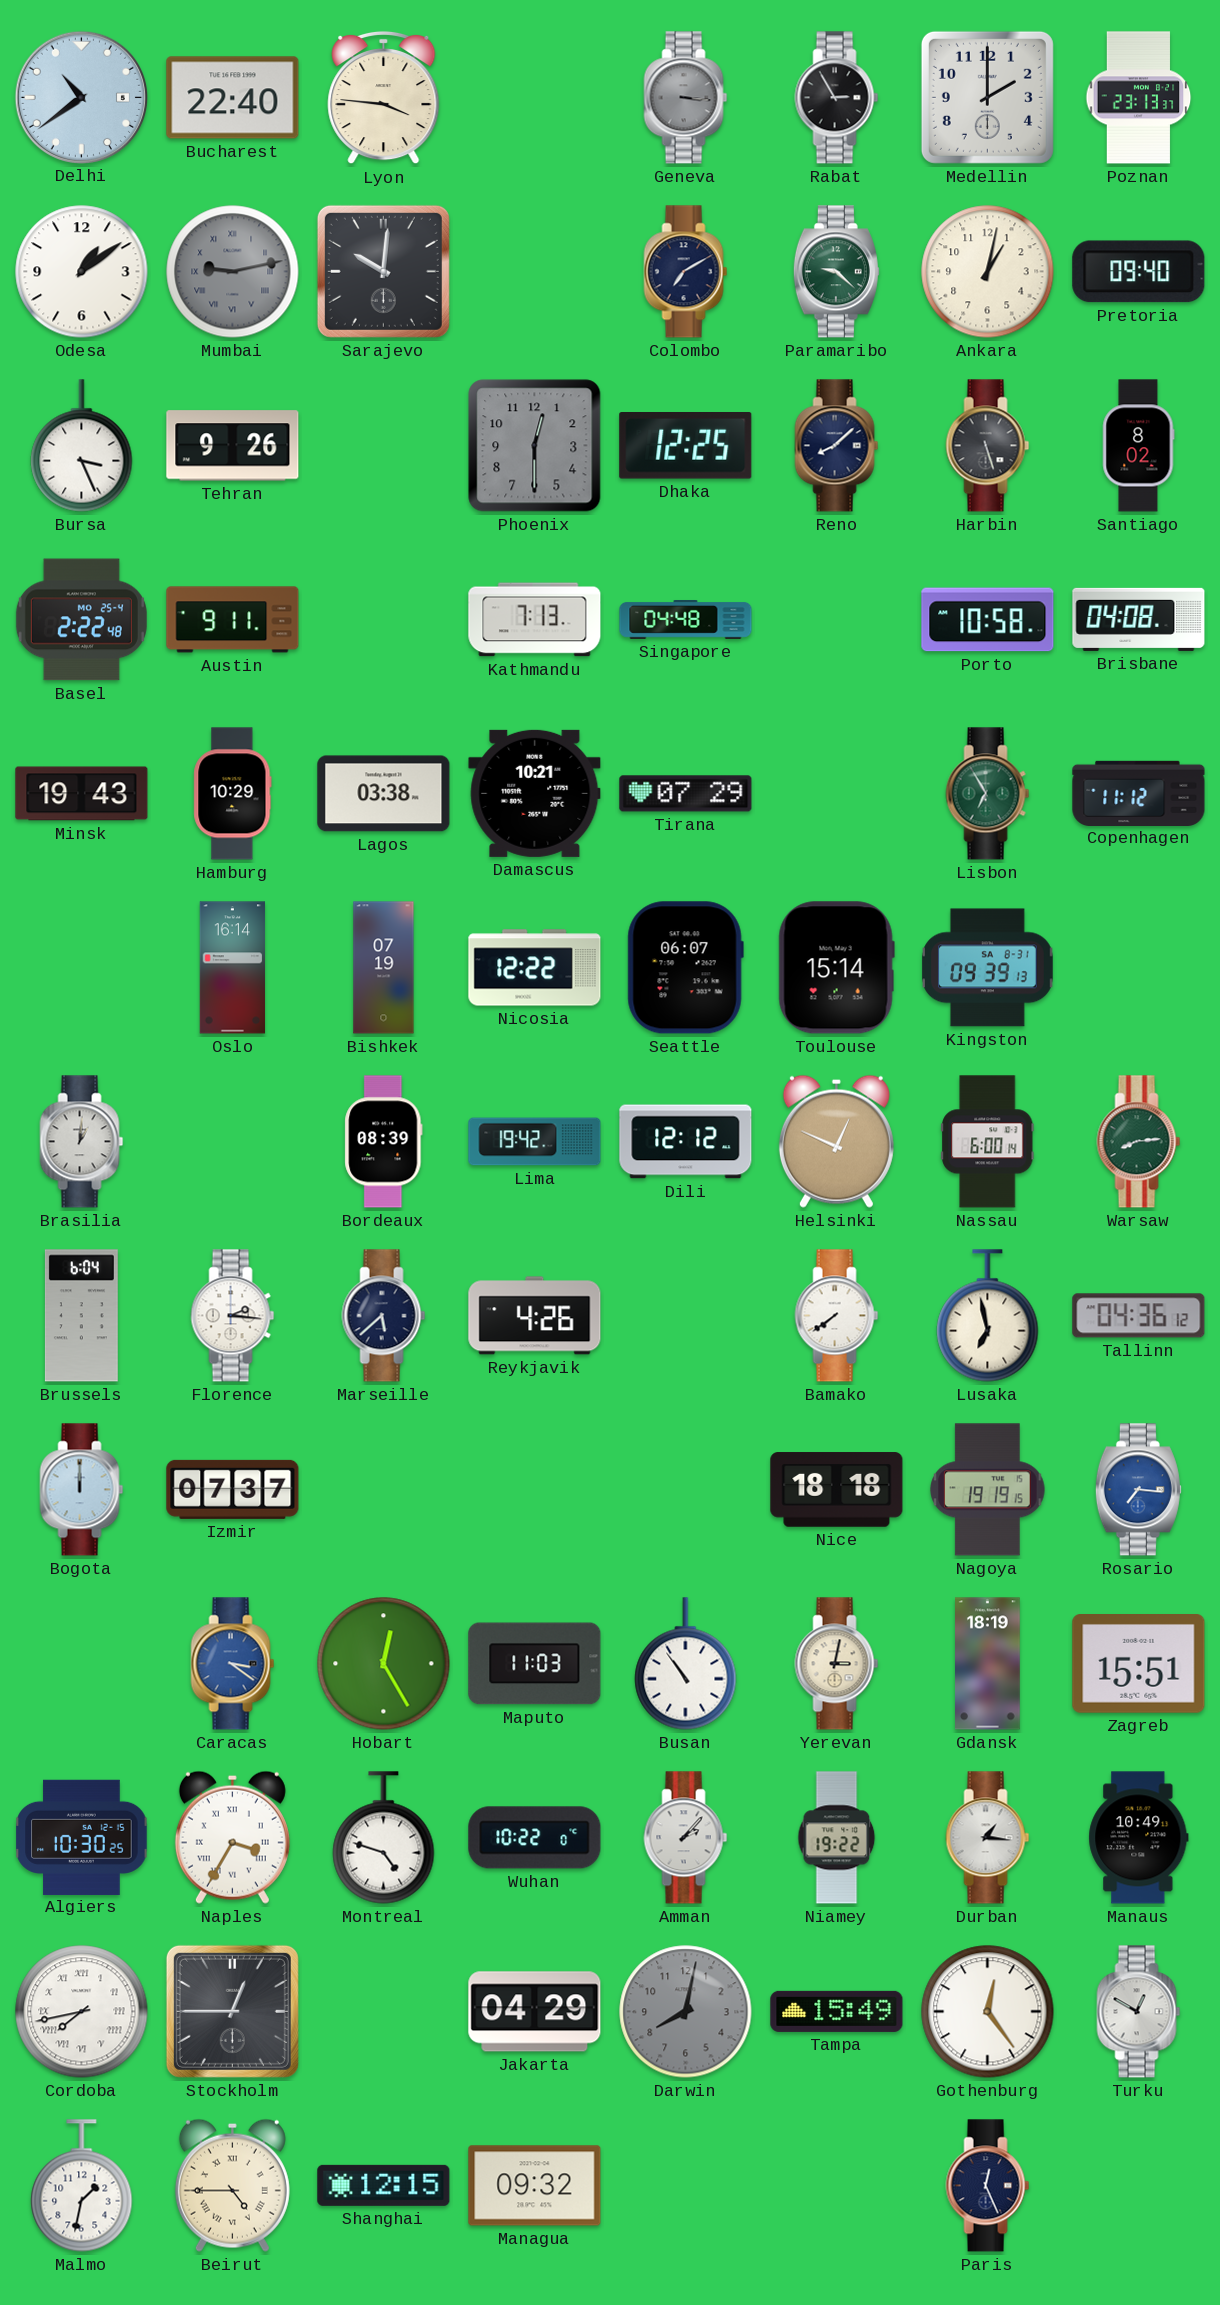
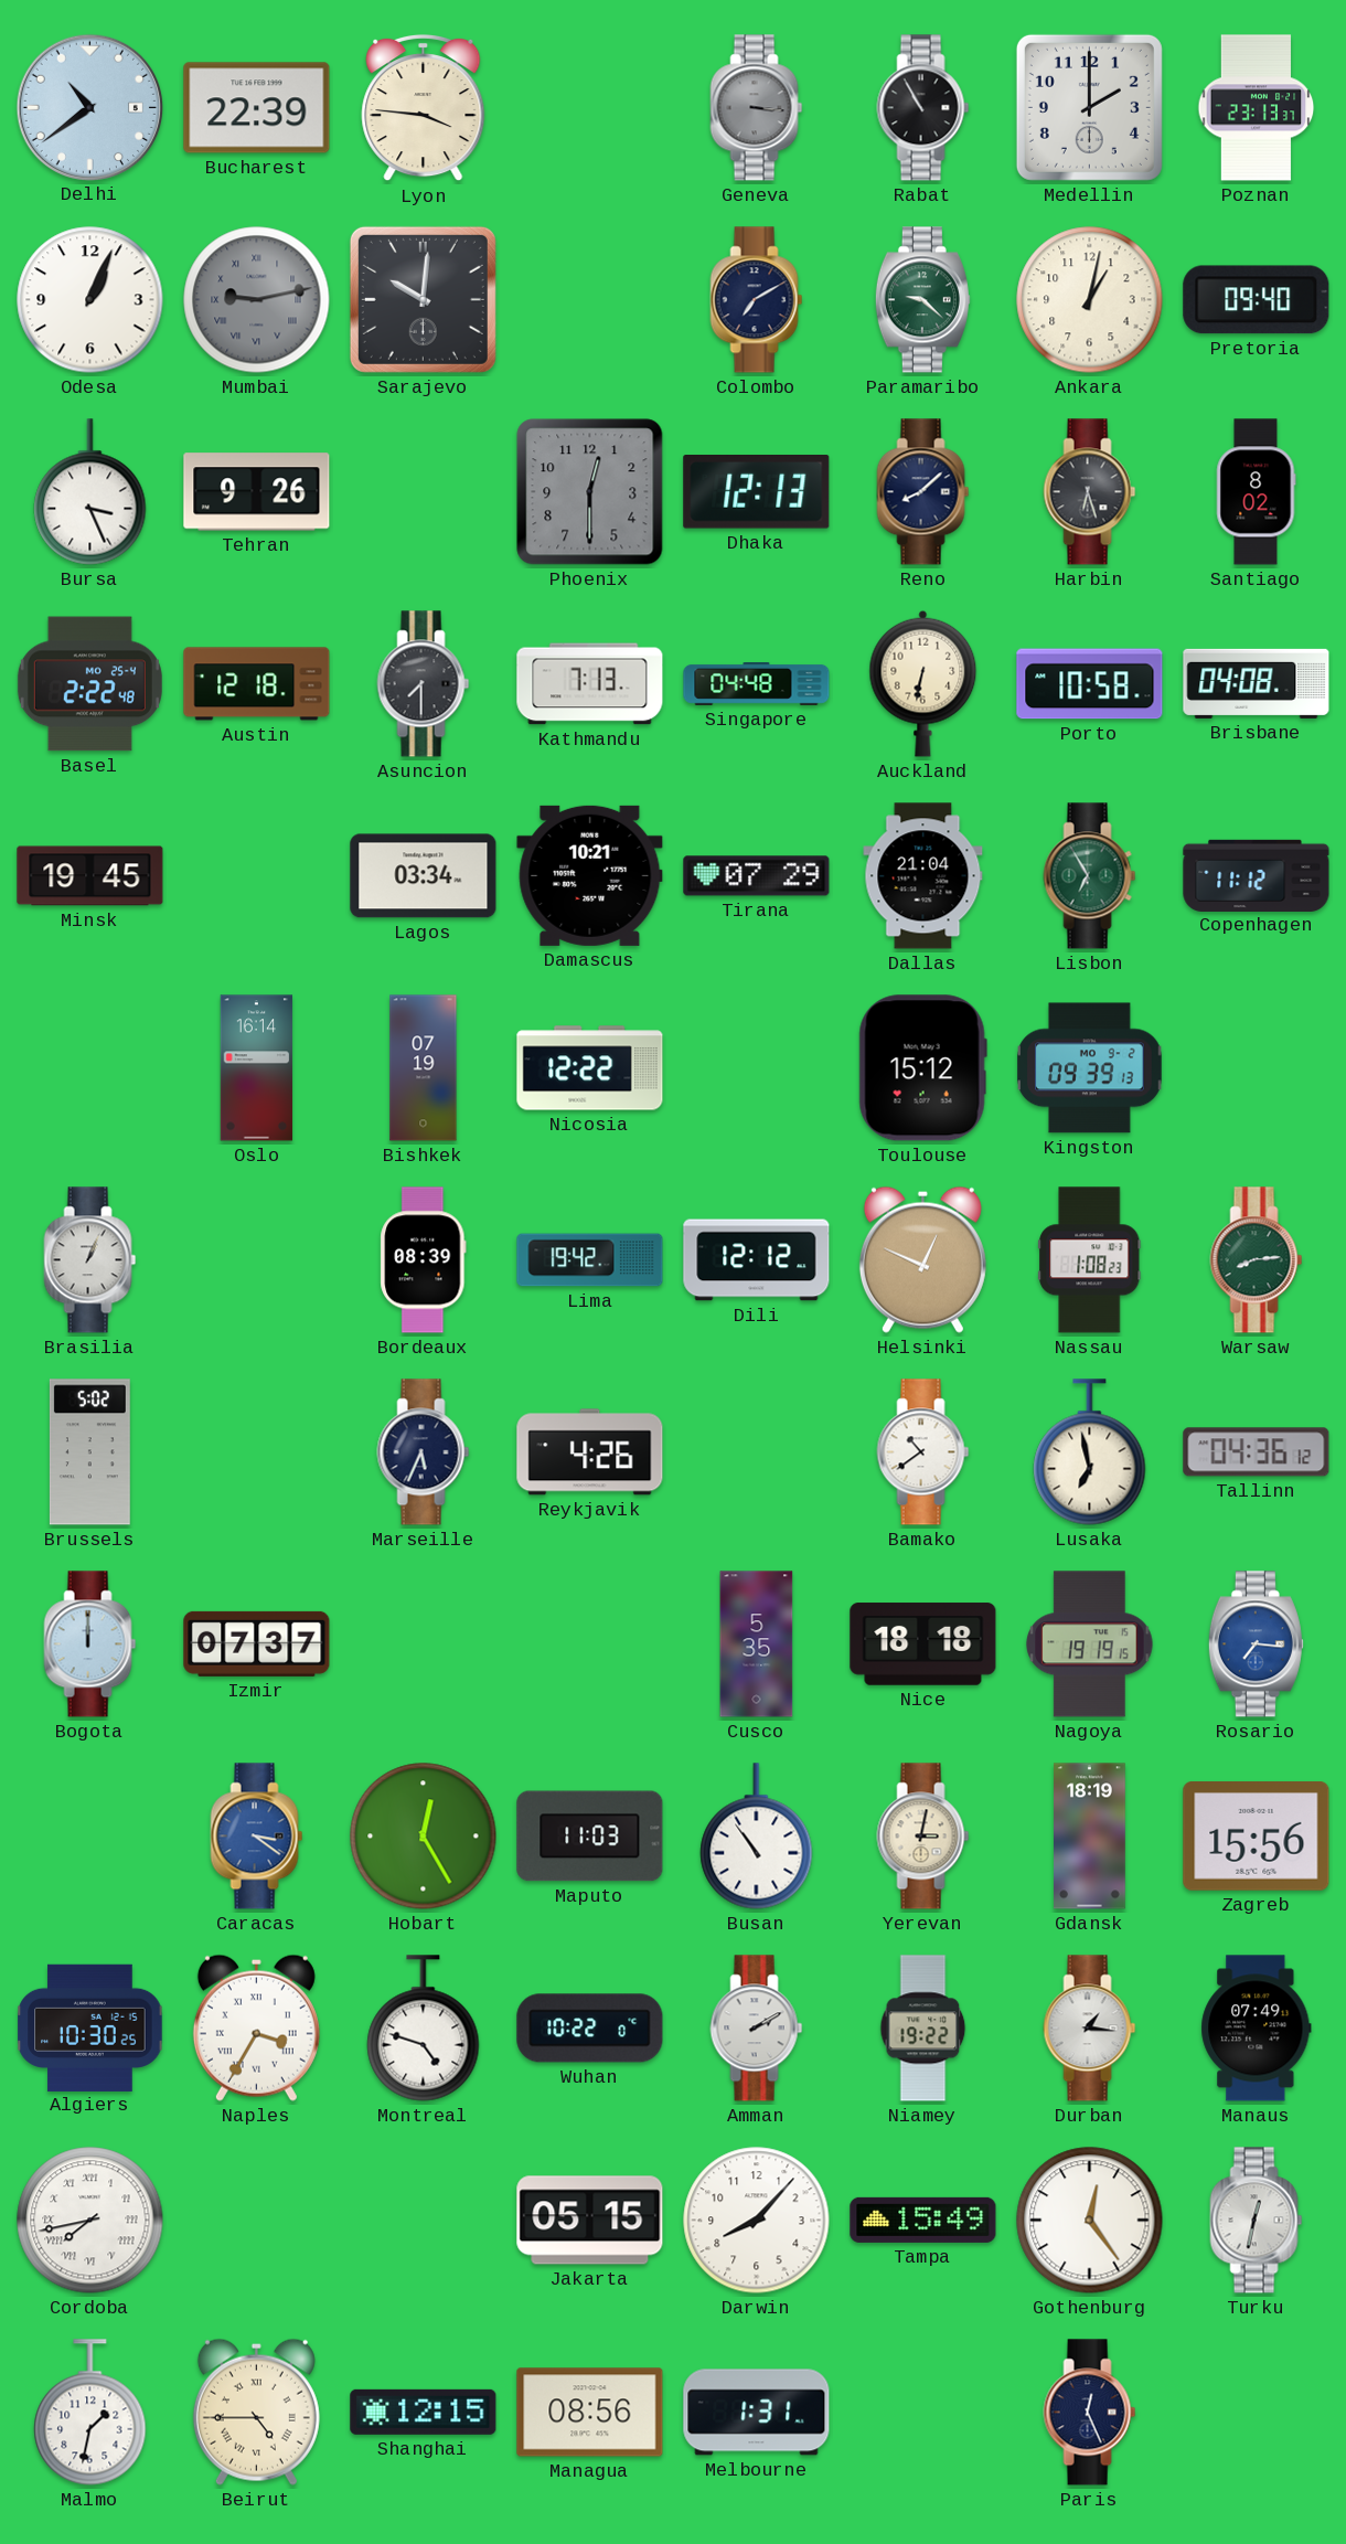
Bucharest: 22:40 -> 22:39 (257, 108)
Rabat: 2:55 -> 10:55 (923, 108)
Odesa: 1:09 -> 1:04 (90, 300)
Dhaka: 12:25 -> 12:13 (757, 492)
Harbin: 5:27 -> 6:27 (1090, 492)
Austin: 9:11 -> 12:18 (257, 684)
Asuncion: none -> 7:30 (424, 684)
Auckland: none -> 6:32 (923, 683)
Minsk: 19:43 -> 19:45 (90, 876)
Hamburg: 10:29 -> none (233, 794)
Lagos: 03:38 -> 03:34 (424, 876)
Dallas: none -> 21:04 (923, 876)
Seattle: 06:07 -> none (685, 968)
Toulouse: 15:14 -> 15:12 (922, 1068)
Kingston date: SA 8-31 -> MO 9-2 (1090, 1068)
Brasilia: 1:01 -> 1:04 (90, 1260)
Nassau: 6:00 -> 1:08 (1090, 1260)
Brussels: 6:04 -> 5:02 (89, 1452)
Florence: 2:16 -> none (233, 1316)
Marseille: 5:38 -> 5:34 (424, 1452)
Bamako: 7:39 -> 10:39 (923, 1452)
Cusco: none -> 5:35 (757, 1644)
Zagreb: 15:51 -> 15:56 (1257, 1837)
Amman: 2:07 -> 2:10 (757, 2029)
Manaus: 10:49 -> 07:49 (1257, 2029)
Stockholm: 12:45 -> none (232, 2011)
Jakarta: 04:29 -> 05:15 (590, 2221)
Darwin: 8:02 -> 8:07 (757, 2221)
Darwin dial: grey -> white (757, 2221)
Turku: 12:50 -> 12:32 (1257, 2221)
Managua: 09:32 -> 08:56 (590, 2413)
Melbourne: none -> 1:31 (757, 2413)
